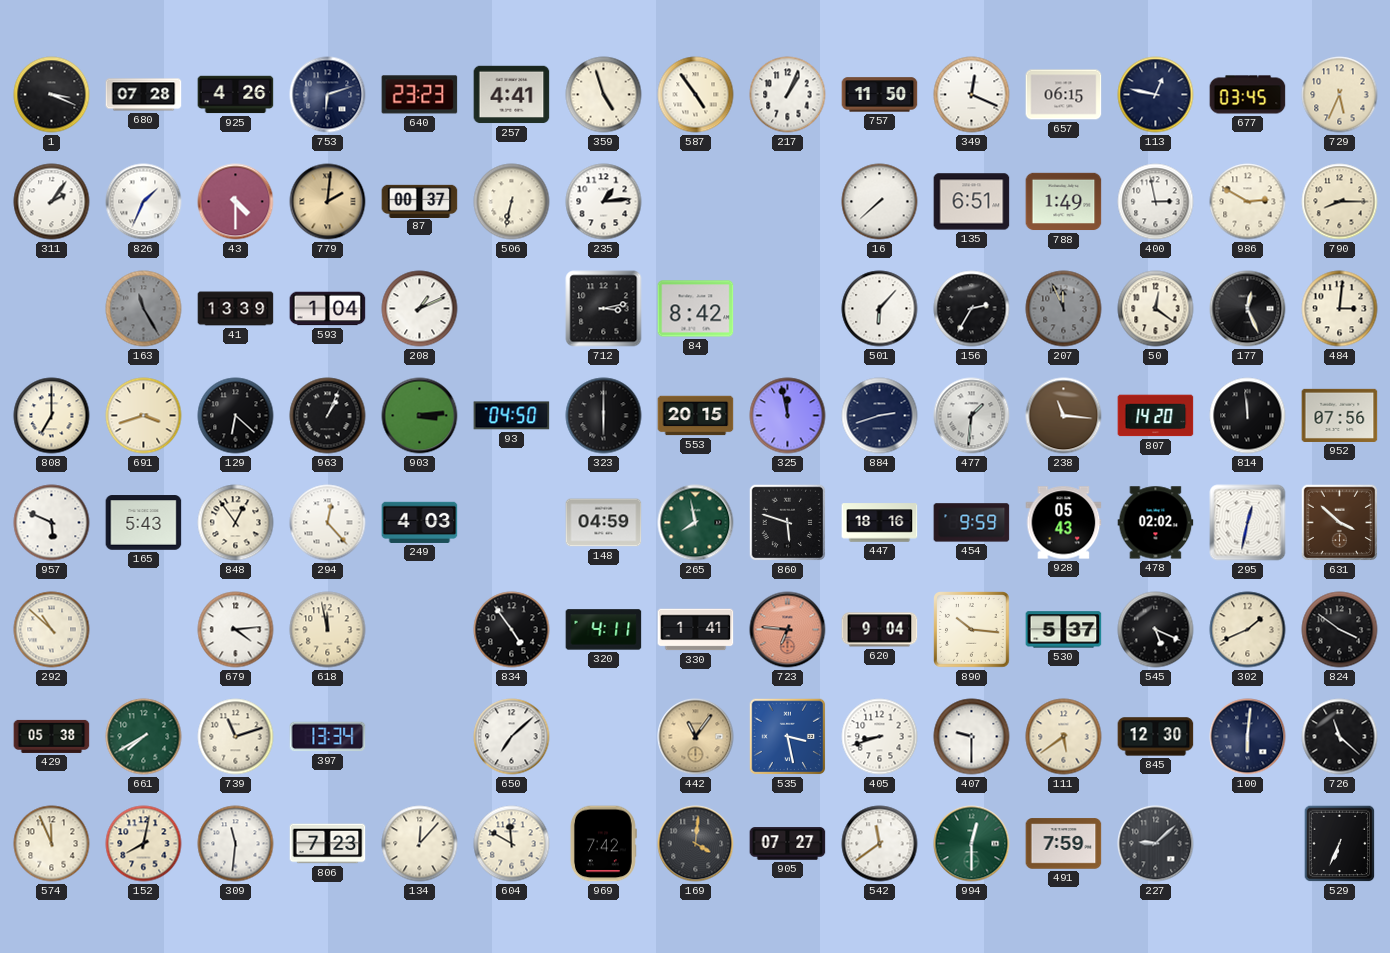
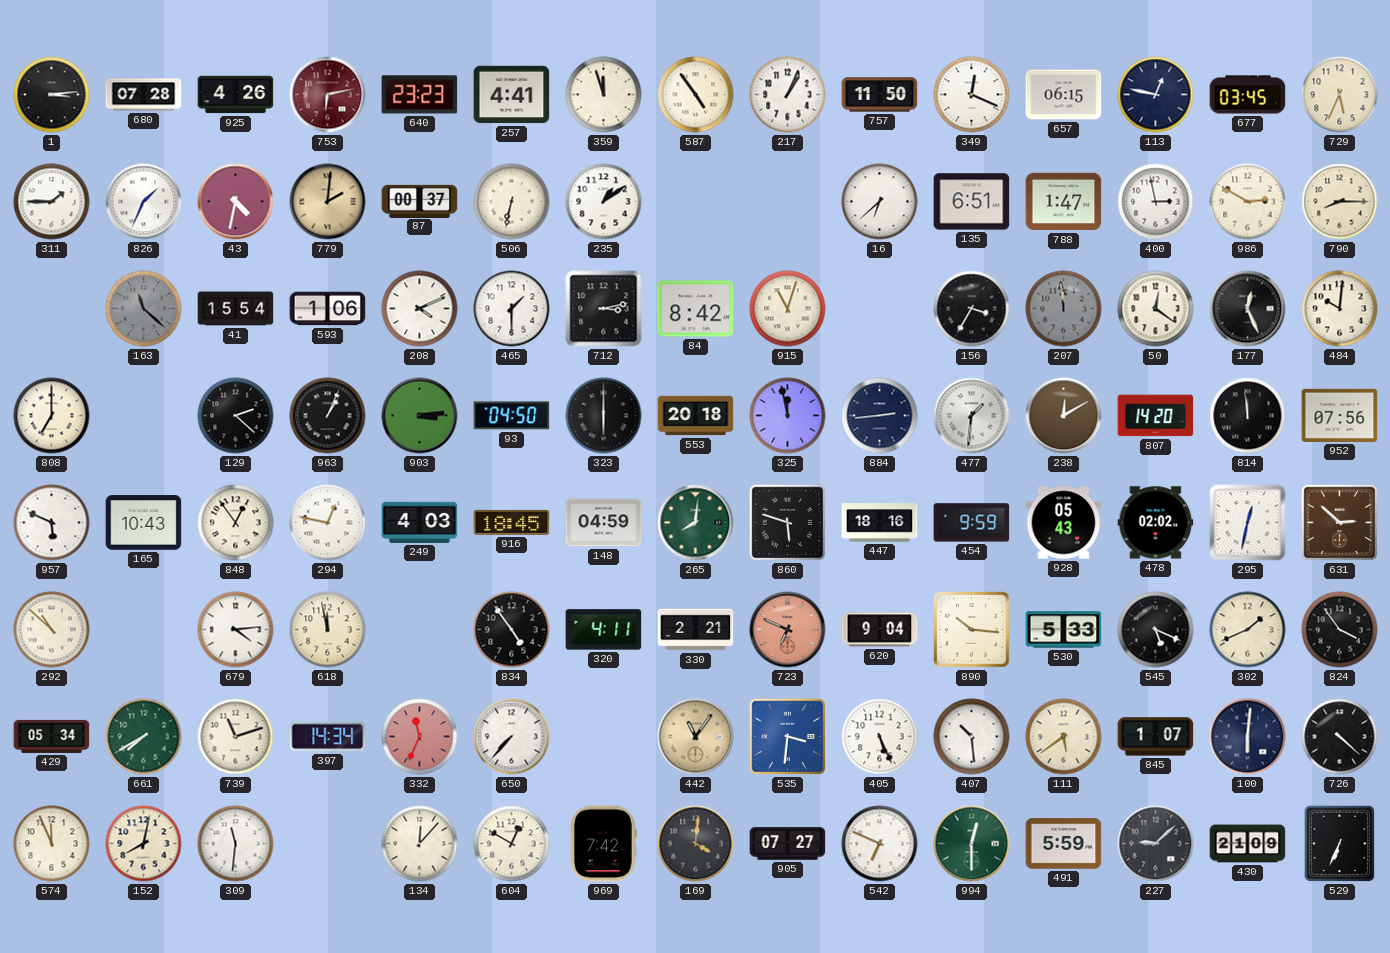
1: 3:19 -> 3:14 (52, 95)
753: 6:12 -> 6:13 (328, 95)
753 dial: navy -> burgundy (328, 95)
359: 4:57 -> 11:57 (604, 95)
311: 2:06 -> 1:45 (52, 202)
43: 4:30 -> 4:32 (236, 202)
235: 1:14 -> 1:09 (604, 202)
16: 7:38 -> 6:38 (880, 202)
788: 1:49 -> 1:47 (1064, 202)
163: 11:25 -> 11:22 (144, 309)
41: 13:39 -> 15:54 (236, 309)
593: 1:04 -> 1:06 (328, 309)
208: 1:11 -> 4:11 (420, 309)
465: none -> 1:30 (512, 309)
915: none -> 11:03 (788, 309)
501: 6:07 -> none (880, 309)
156: 2:35 -> 3:35 (972, 309)
207: 11:56 -> 11:59 (1064, 309)
484: 3:01 -> 10:01 (1340, 309)
691: 3:42 -> none (144, 416)
129: 6:22 -> 2:22 (236, 416)
553: 20:15 -> 20:18 (696, 416)
884: 2:42 -> 2:44 (880, 416)
238: 11:16 -> 12:10 (1064, 416)
165: 5:43 -> 10:43 (144, 523)
294: 12:23 -> 12:47 (328, 523)
916: none -> 18:45 (512, 522)
265: 7:58 -> 8:01 (696, 523)
631: 3:52 -> 2:52 (1340, 523)
330: 1:41 -> 2:21 (696, 630)
723: 6:46 -> 6:49 (788, 630)
530: 5:37 -> 5:33 (1064, 630)
824: 3:51 -> 3:54 (1340, 630)
429: 05:38 -> 05:34 (52, 736)
397: 13:34 -> 14:34 (328, 737)
332: none -> 11:34 (420, 737)
650: 7:08 -> 7:37 (512, 737)
535: 3:28 -> 3:31 (788, 737)
405: 8:42 -> 5:26 (880, 737)
407: 9:30 -> 10:29 (972, 737)
845: 12:30 -> 1:07 (1156, 737)
726: 11:22 -> 4:22 (1340, 737)
806: 7:23 -> none (328, 844)
604: 11:50 -> 12:50 (512, 844)
542: 11:39 -> 6:49 (880, 844)
491: 7:59 -> 5:59 (1064, 844)
430: none -> 21:09 (1248, 844)
